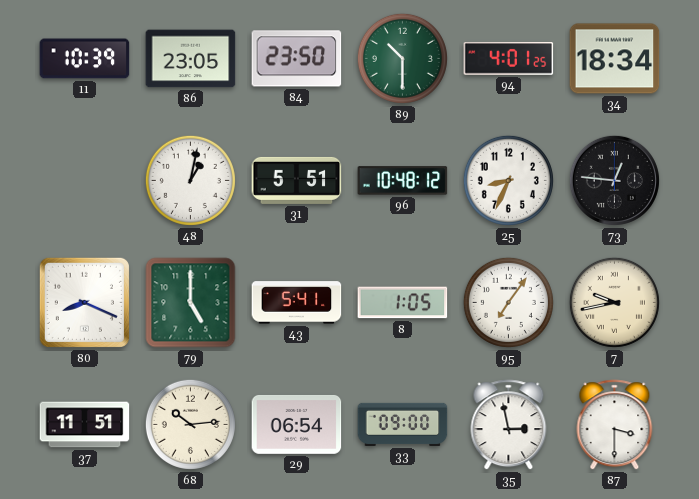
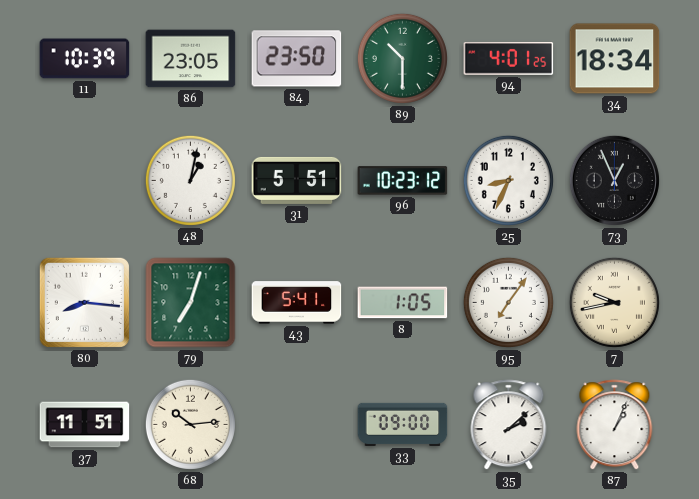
96: 10:48 -> 10:23 (403, 181)
73: 12:46 -> 12:56 (614, 180)
80: 8:19 -> 8:16 (84, 302)
79: 5:00 -> 7:03 (191, 303)
29: 06:54 -> none (297, 424)
35: 2:58 -> 2:08 (509, 425)
87: 3:30 -> 1:04 (615, 425)
